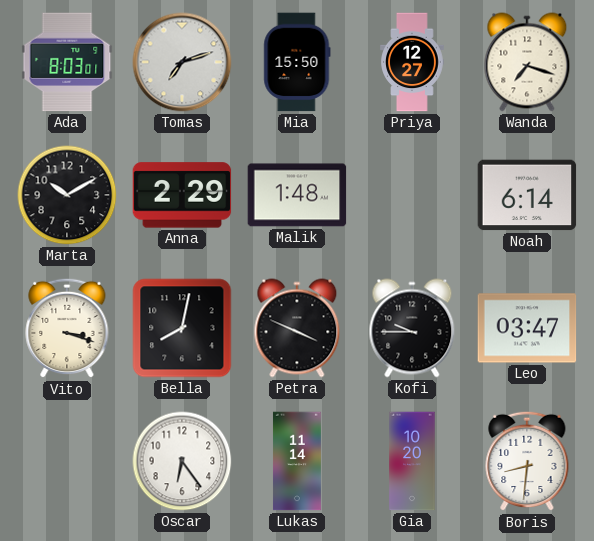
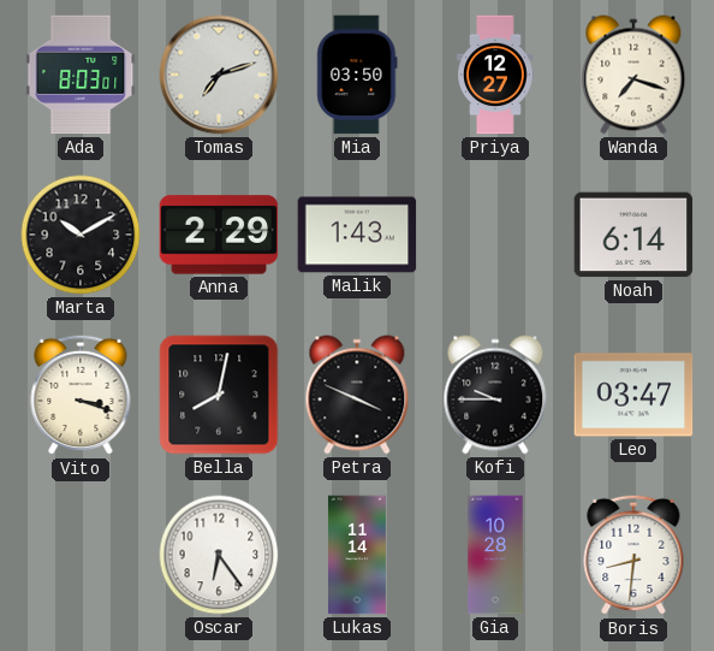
Mia: 15:50 -> 03:50 (357, 75)
Malik: 1:48 -> 1:43 (357, 235)
Gia: 10:20 -> 10:28 (495, 555)
